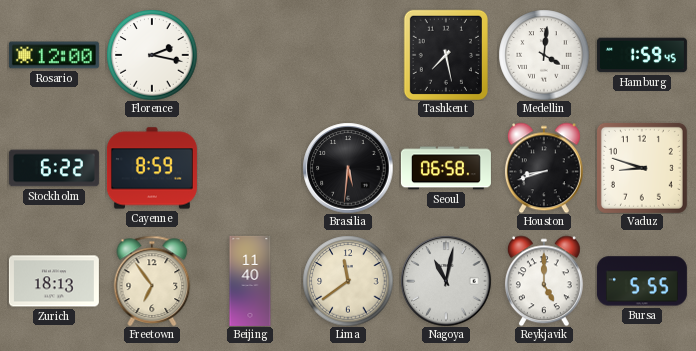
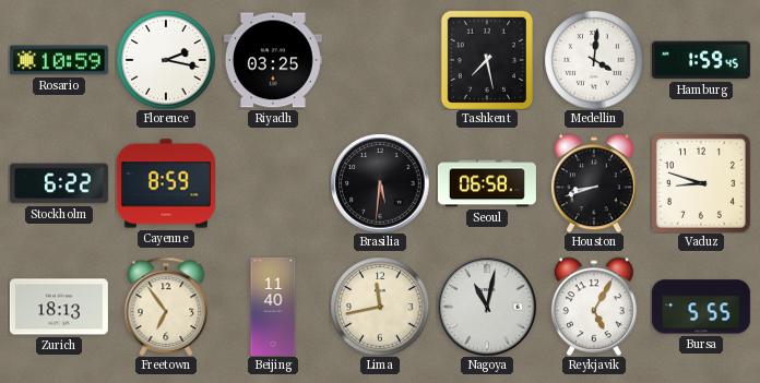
Rosario: 12:00 -> 10:59 (59, 60)
Riyadh: none -> 03:25 (273, 60)
Lima: 11:39 -> 11:43 (380, 307)
Reykjavik: 5:00 -> 5:05 (594, 307)
